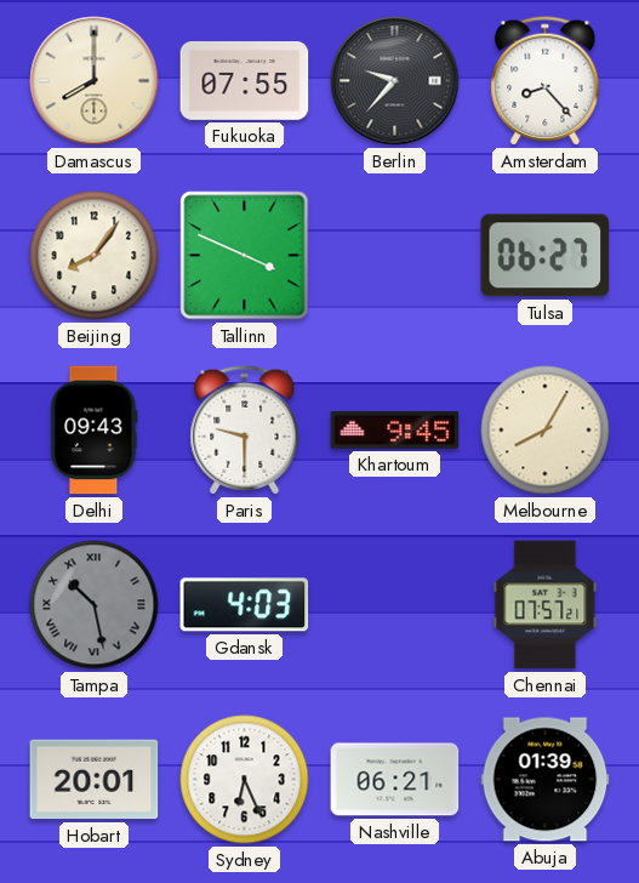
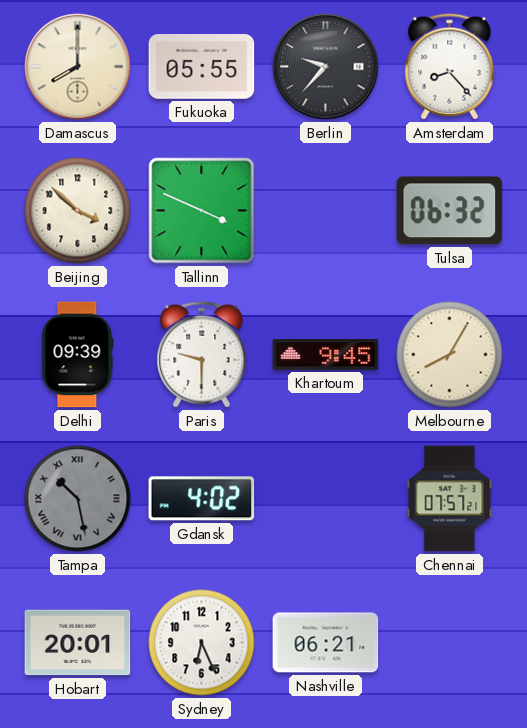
Fukuoka: 07:55 -> 05:55 (202, 67)
Beijing: 8:06 -> 3:52 (78, 211)
Tulsa: 06:27 -> 06:32 (450, 211)
Delhi: 09:43 -> 09:39 (78, 355)
Gdansk: 4:03 -> 4:02 (202, 499)
Abuja: 01:39 -> none (546, 780)
